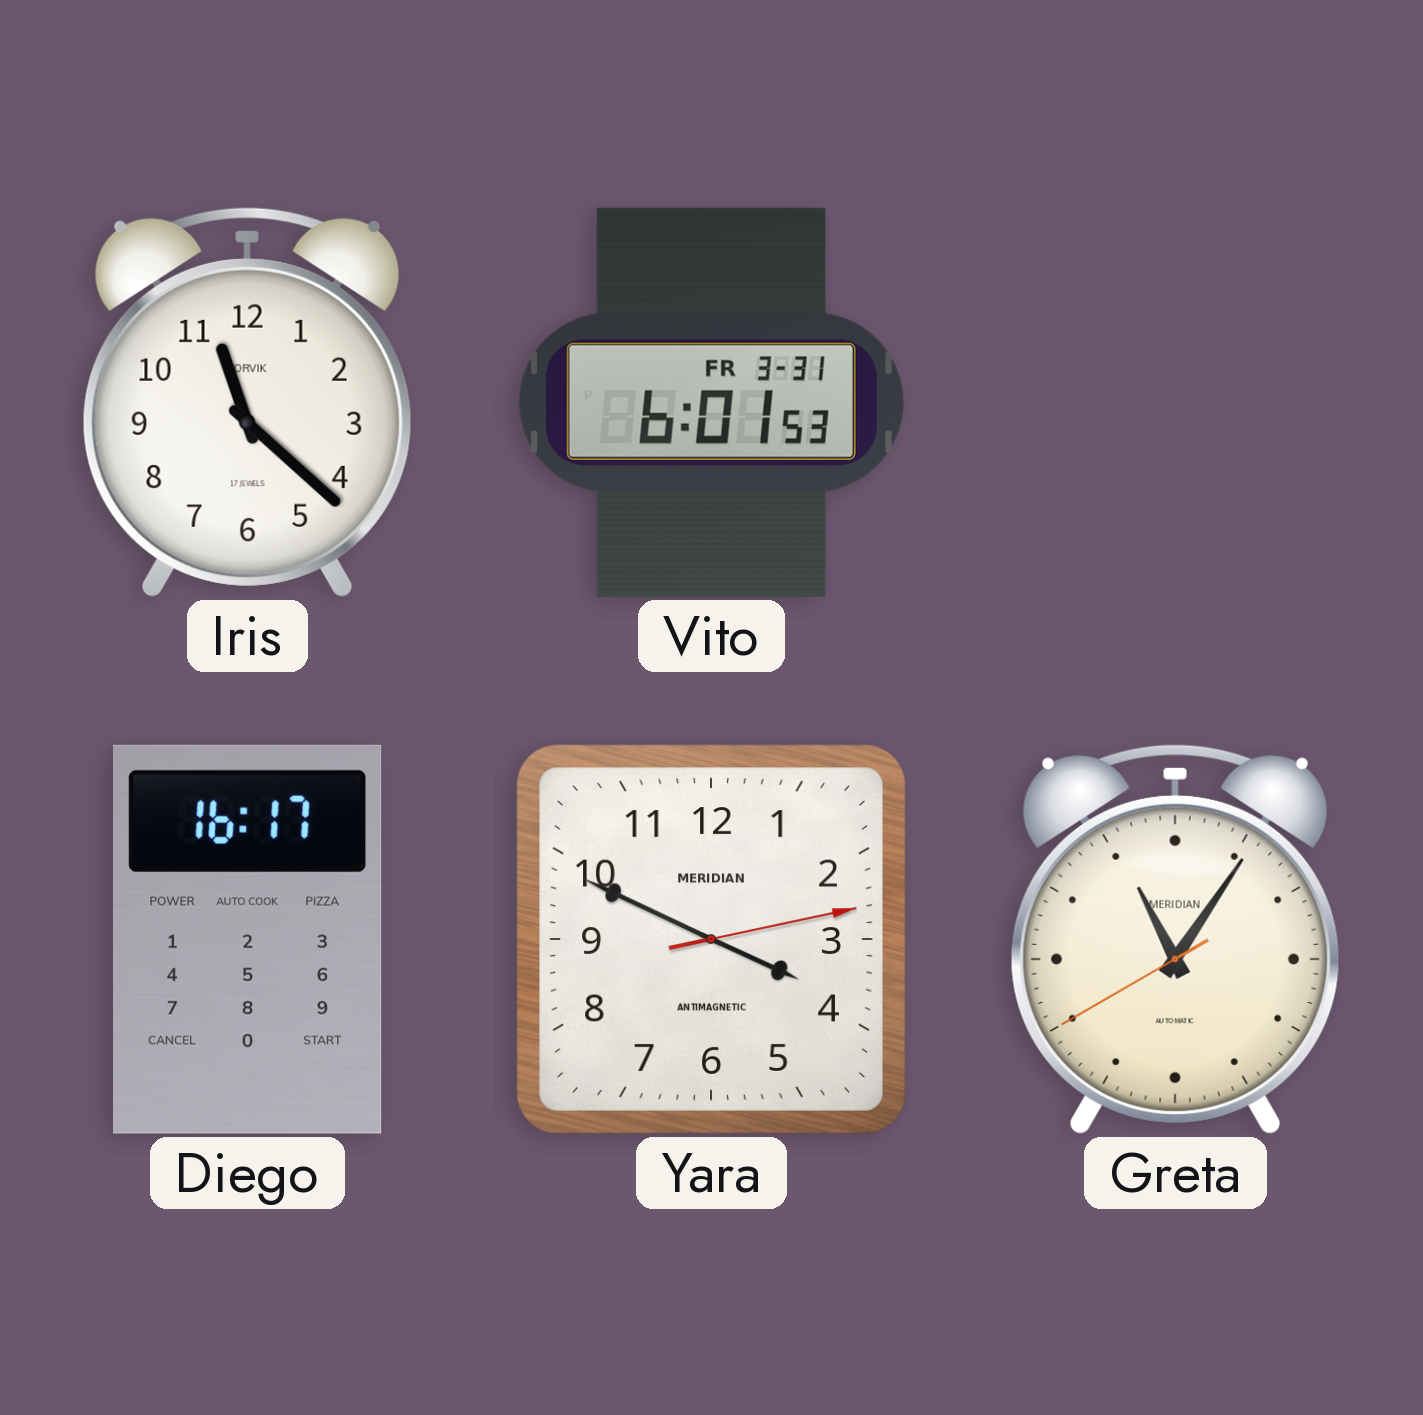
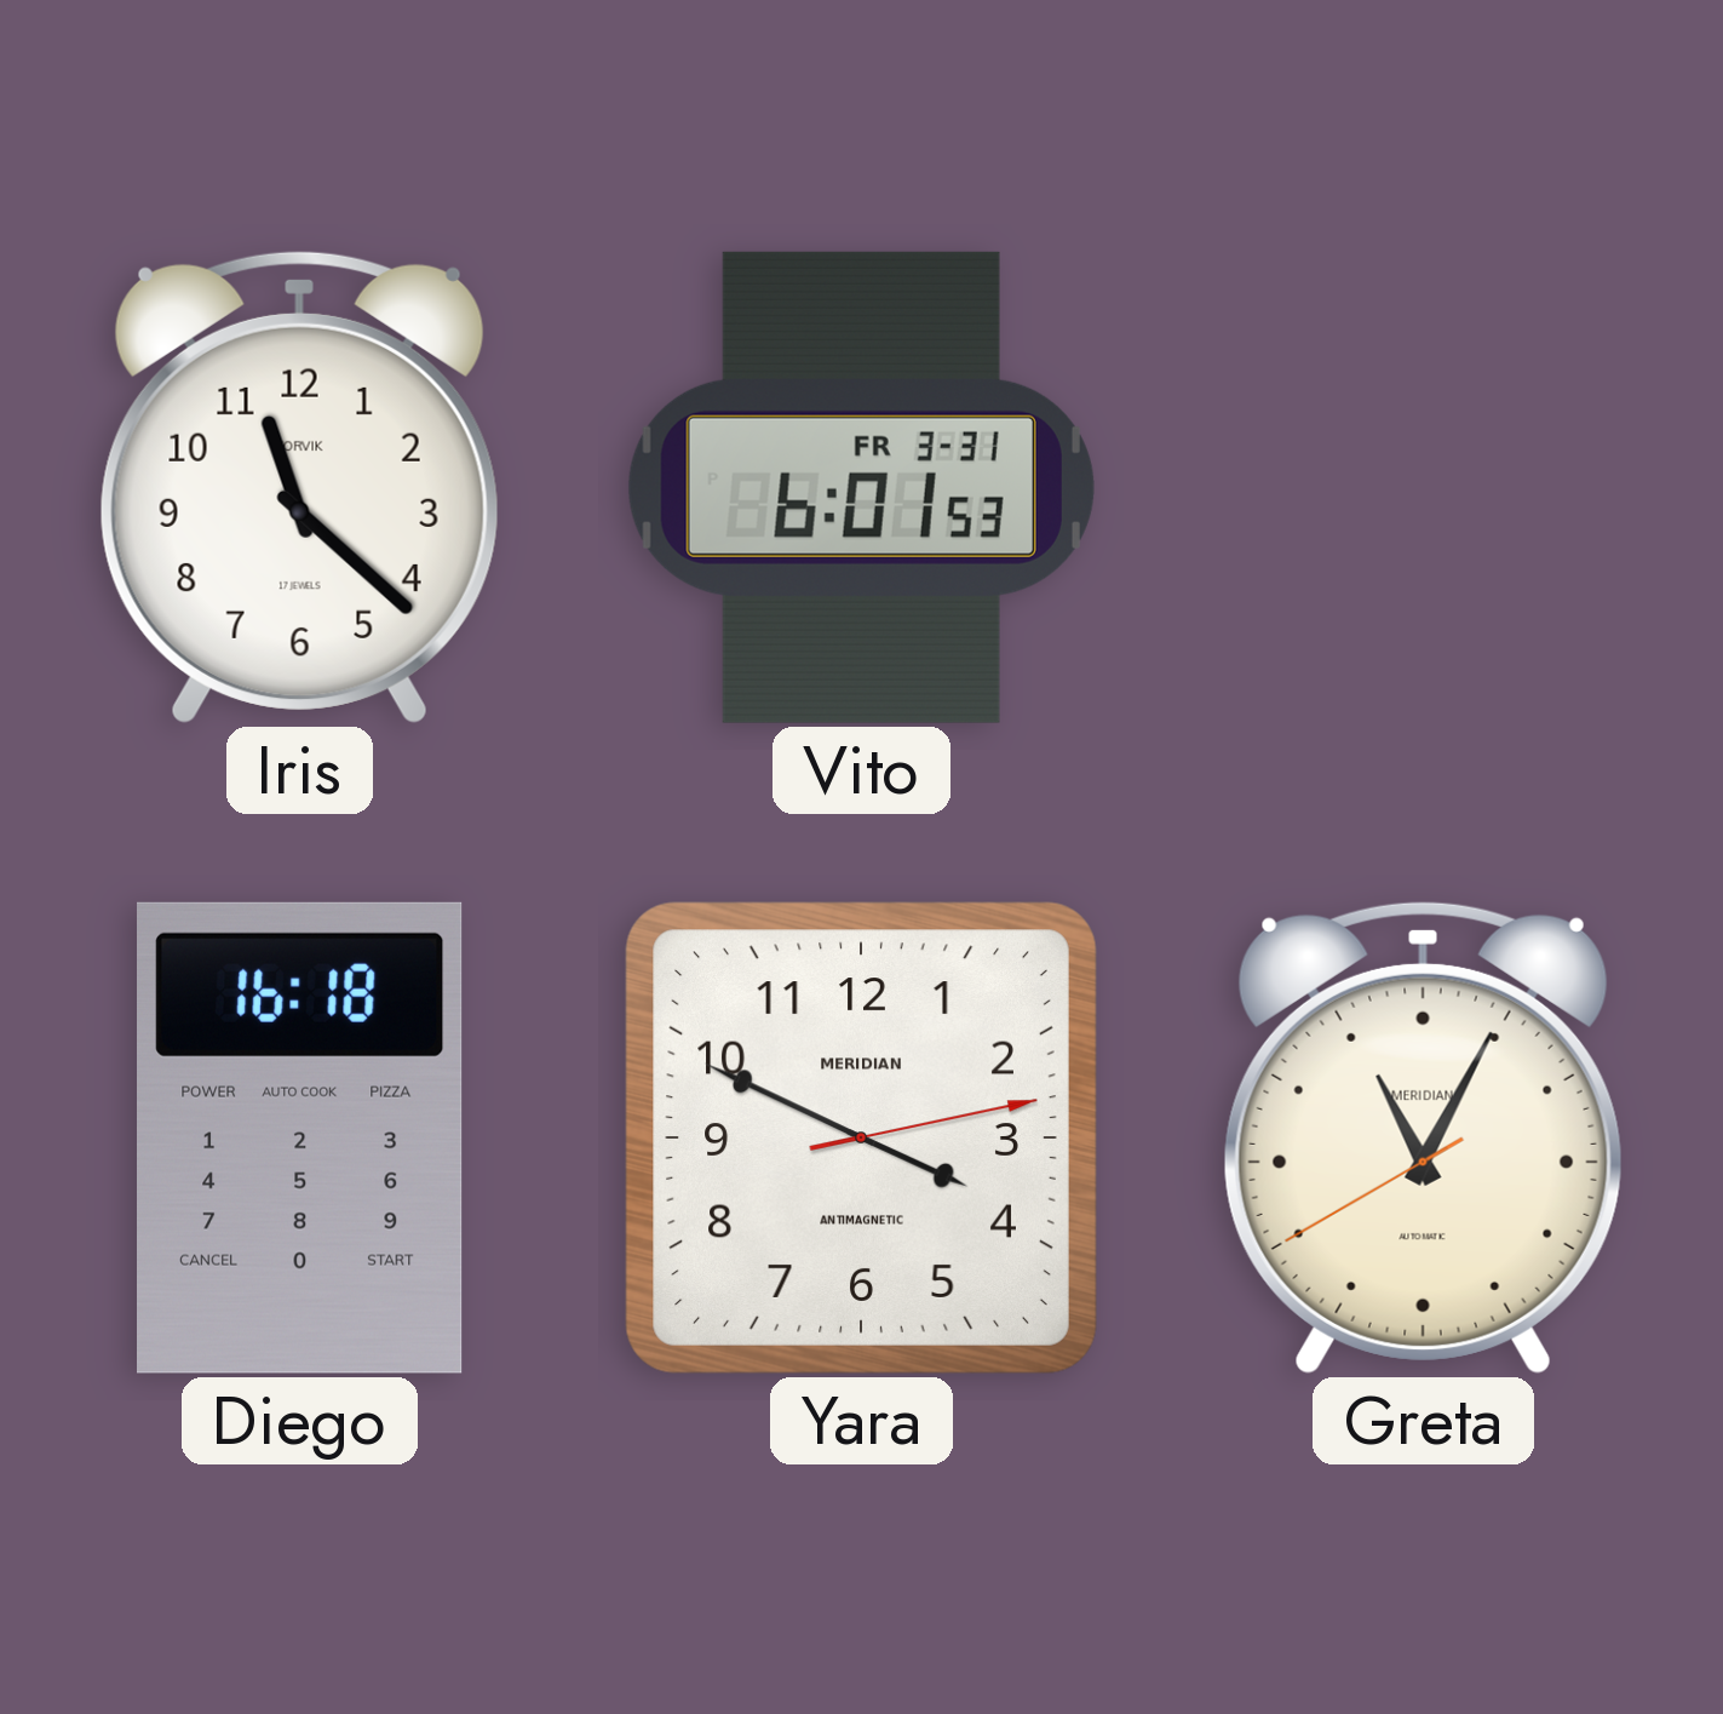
Diego: 16:17 -> 16:18 (300, 1137)
Greta: 11:05 -> 11:04 (1423, 1137)
